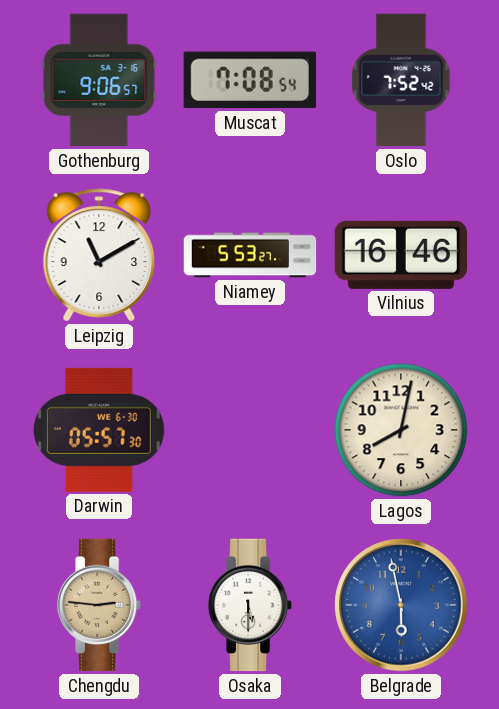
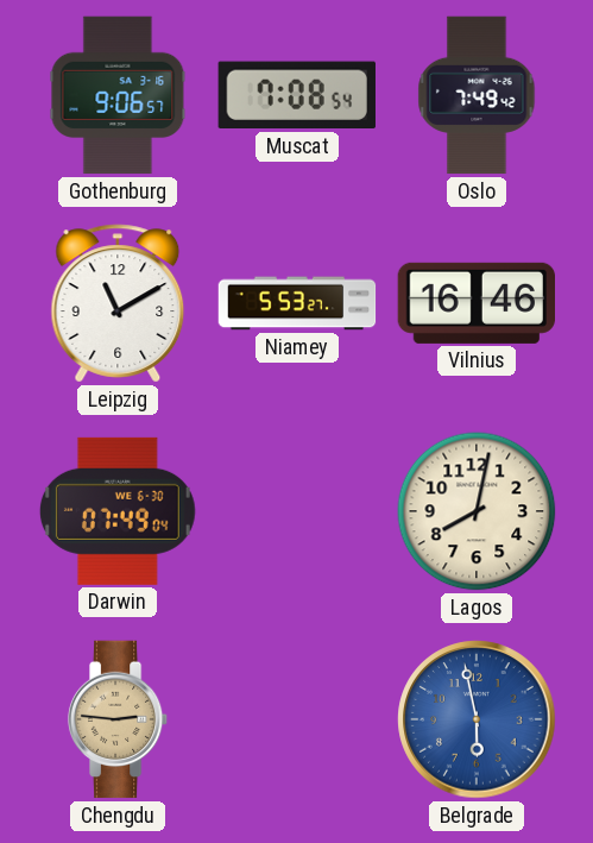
Oslo: 7:52 -> 7:49 (477, 95)
Darwin: 05:57 -> 07:49 (118, 511)
Osaka: 5:30 -> none (250, 605)
